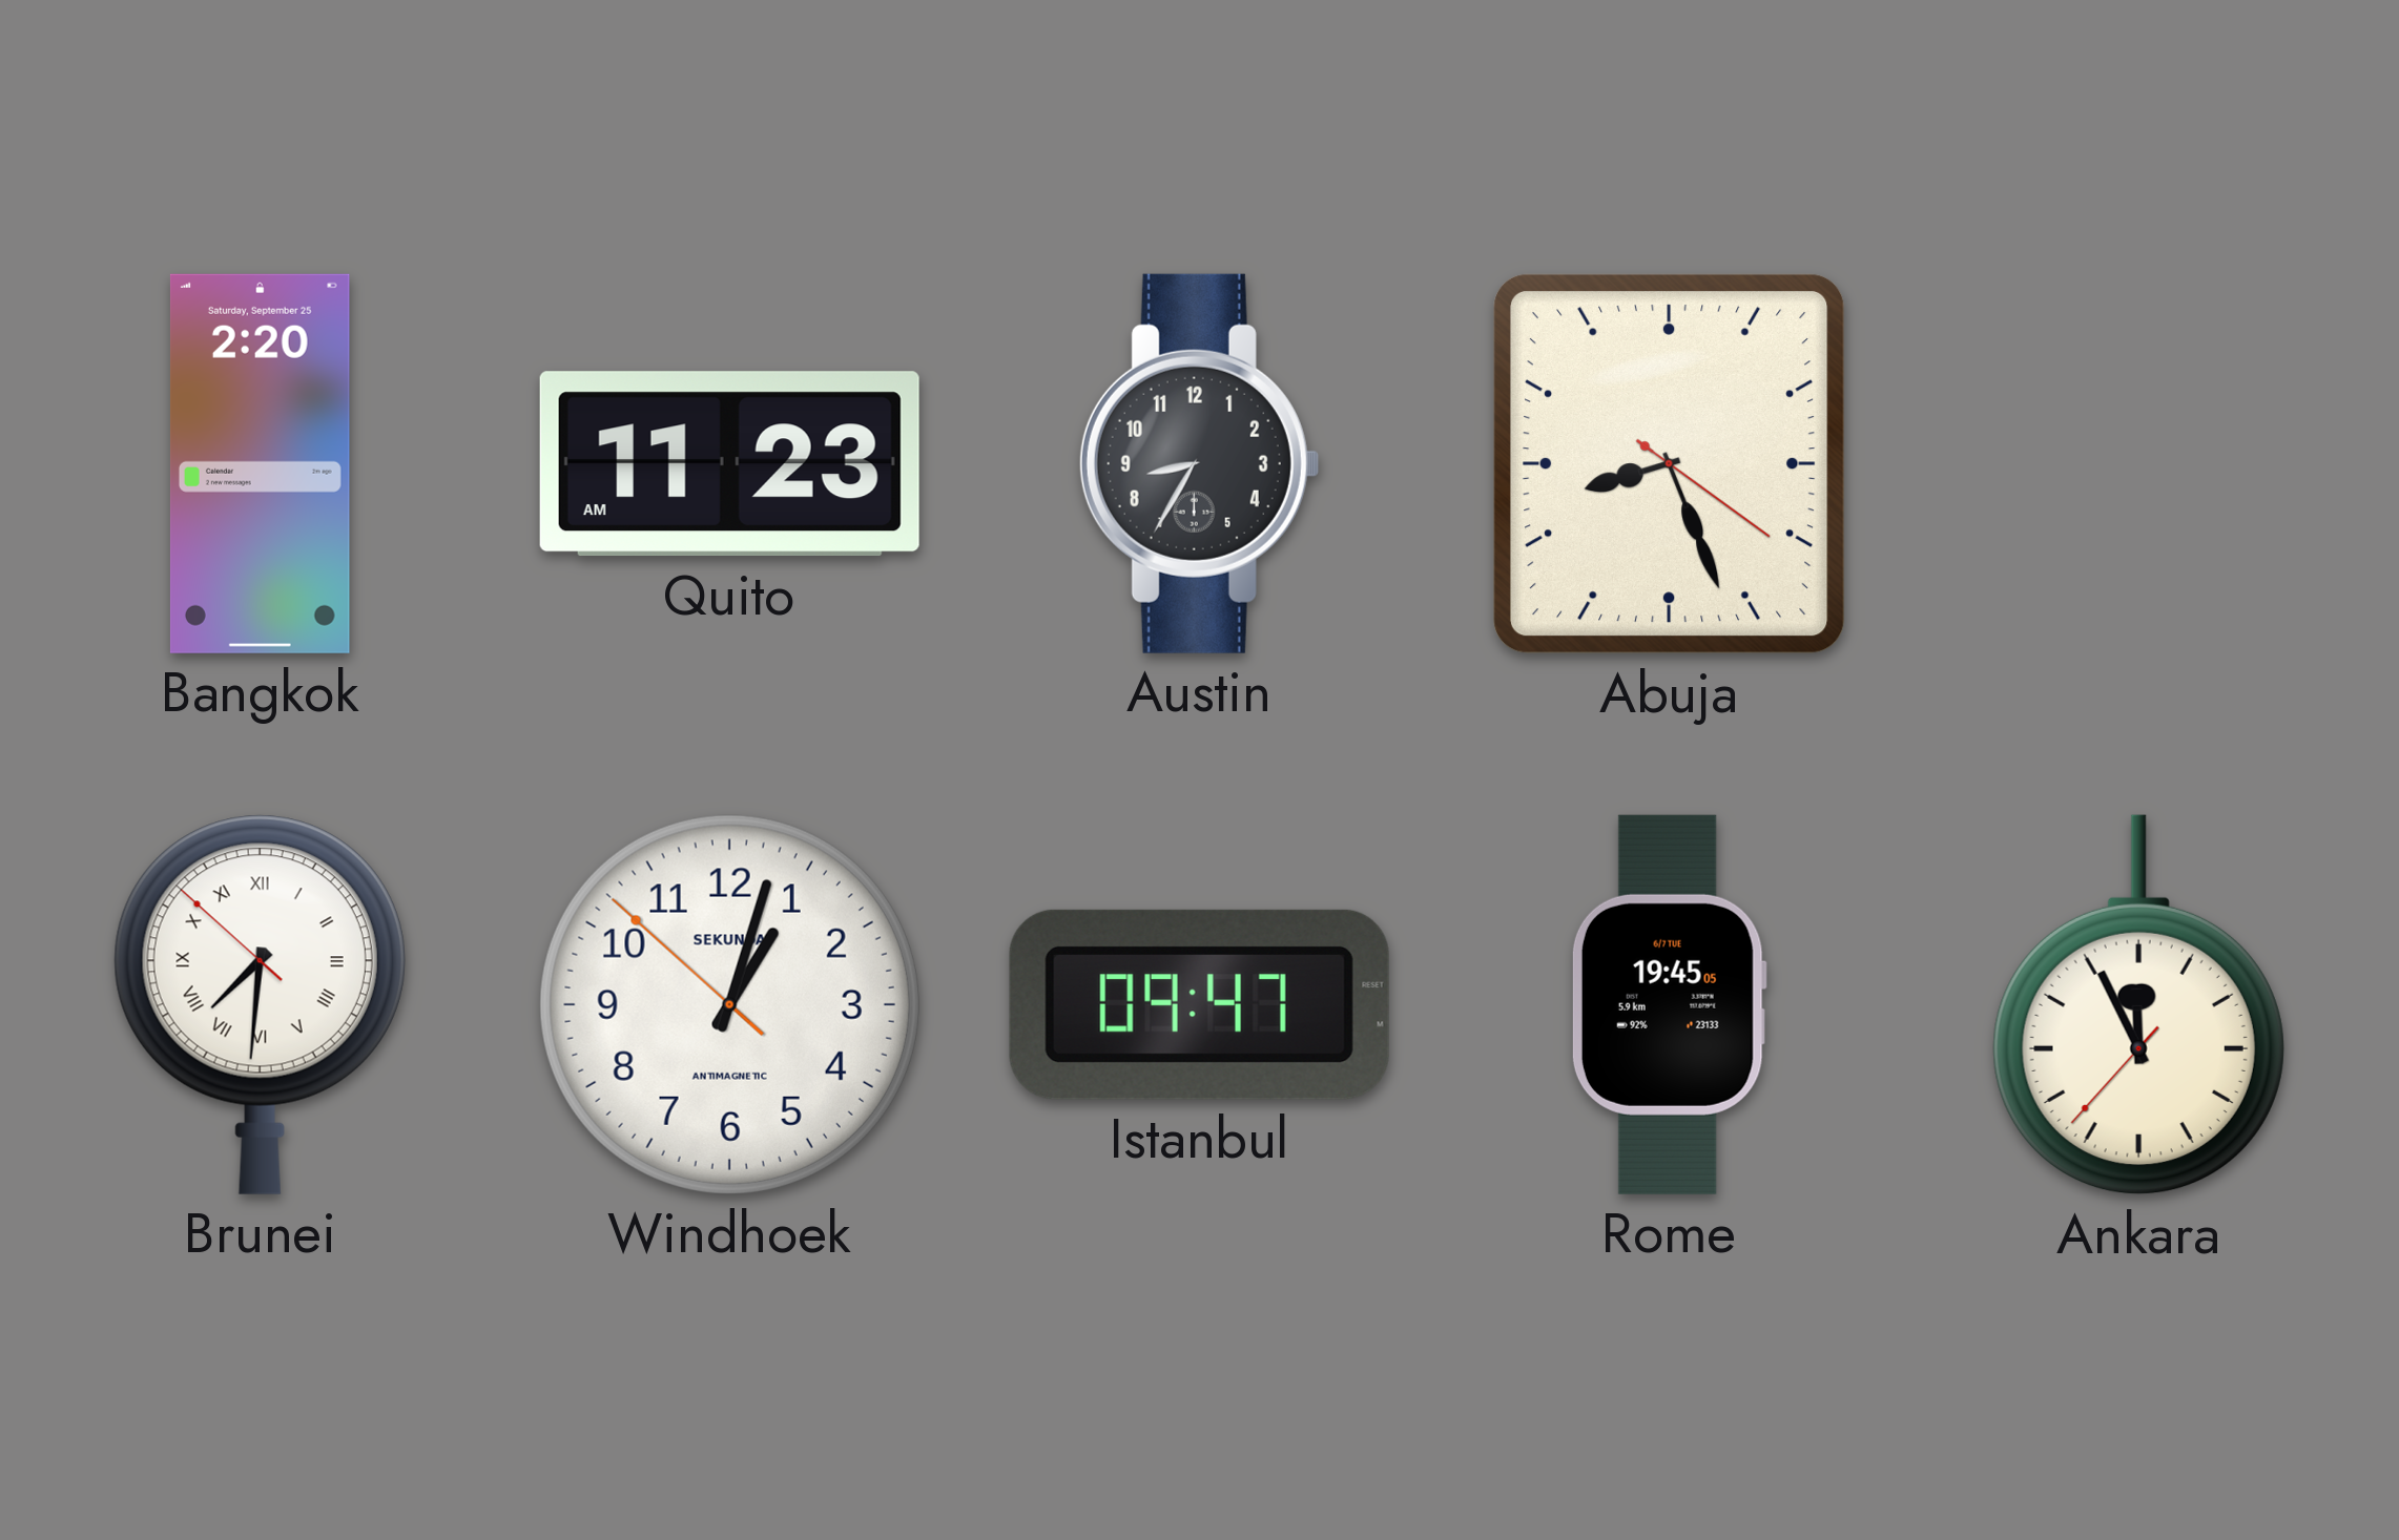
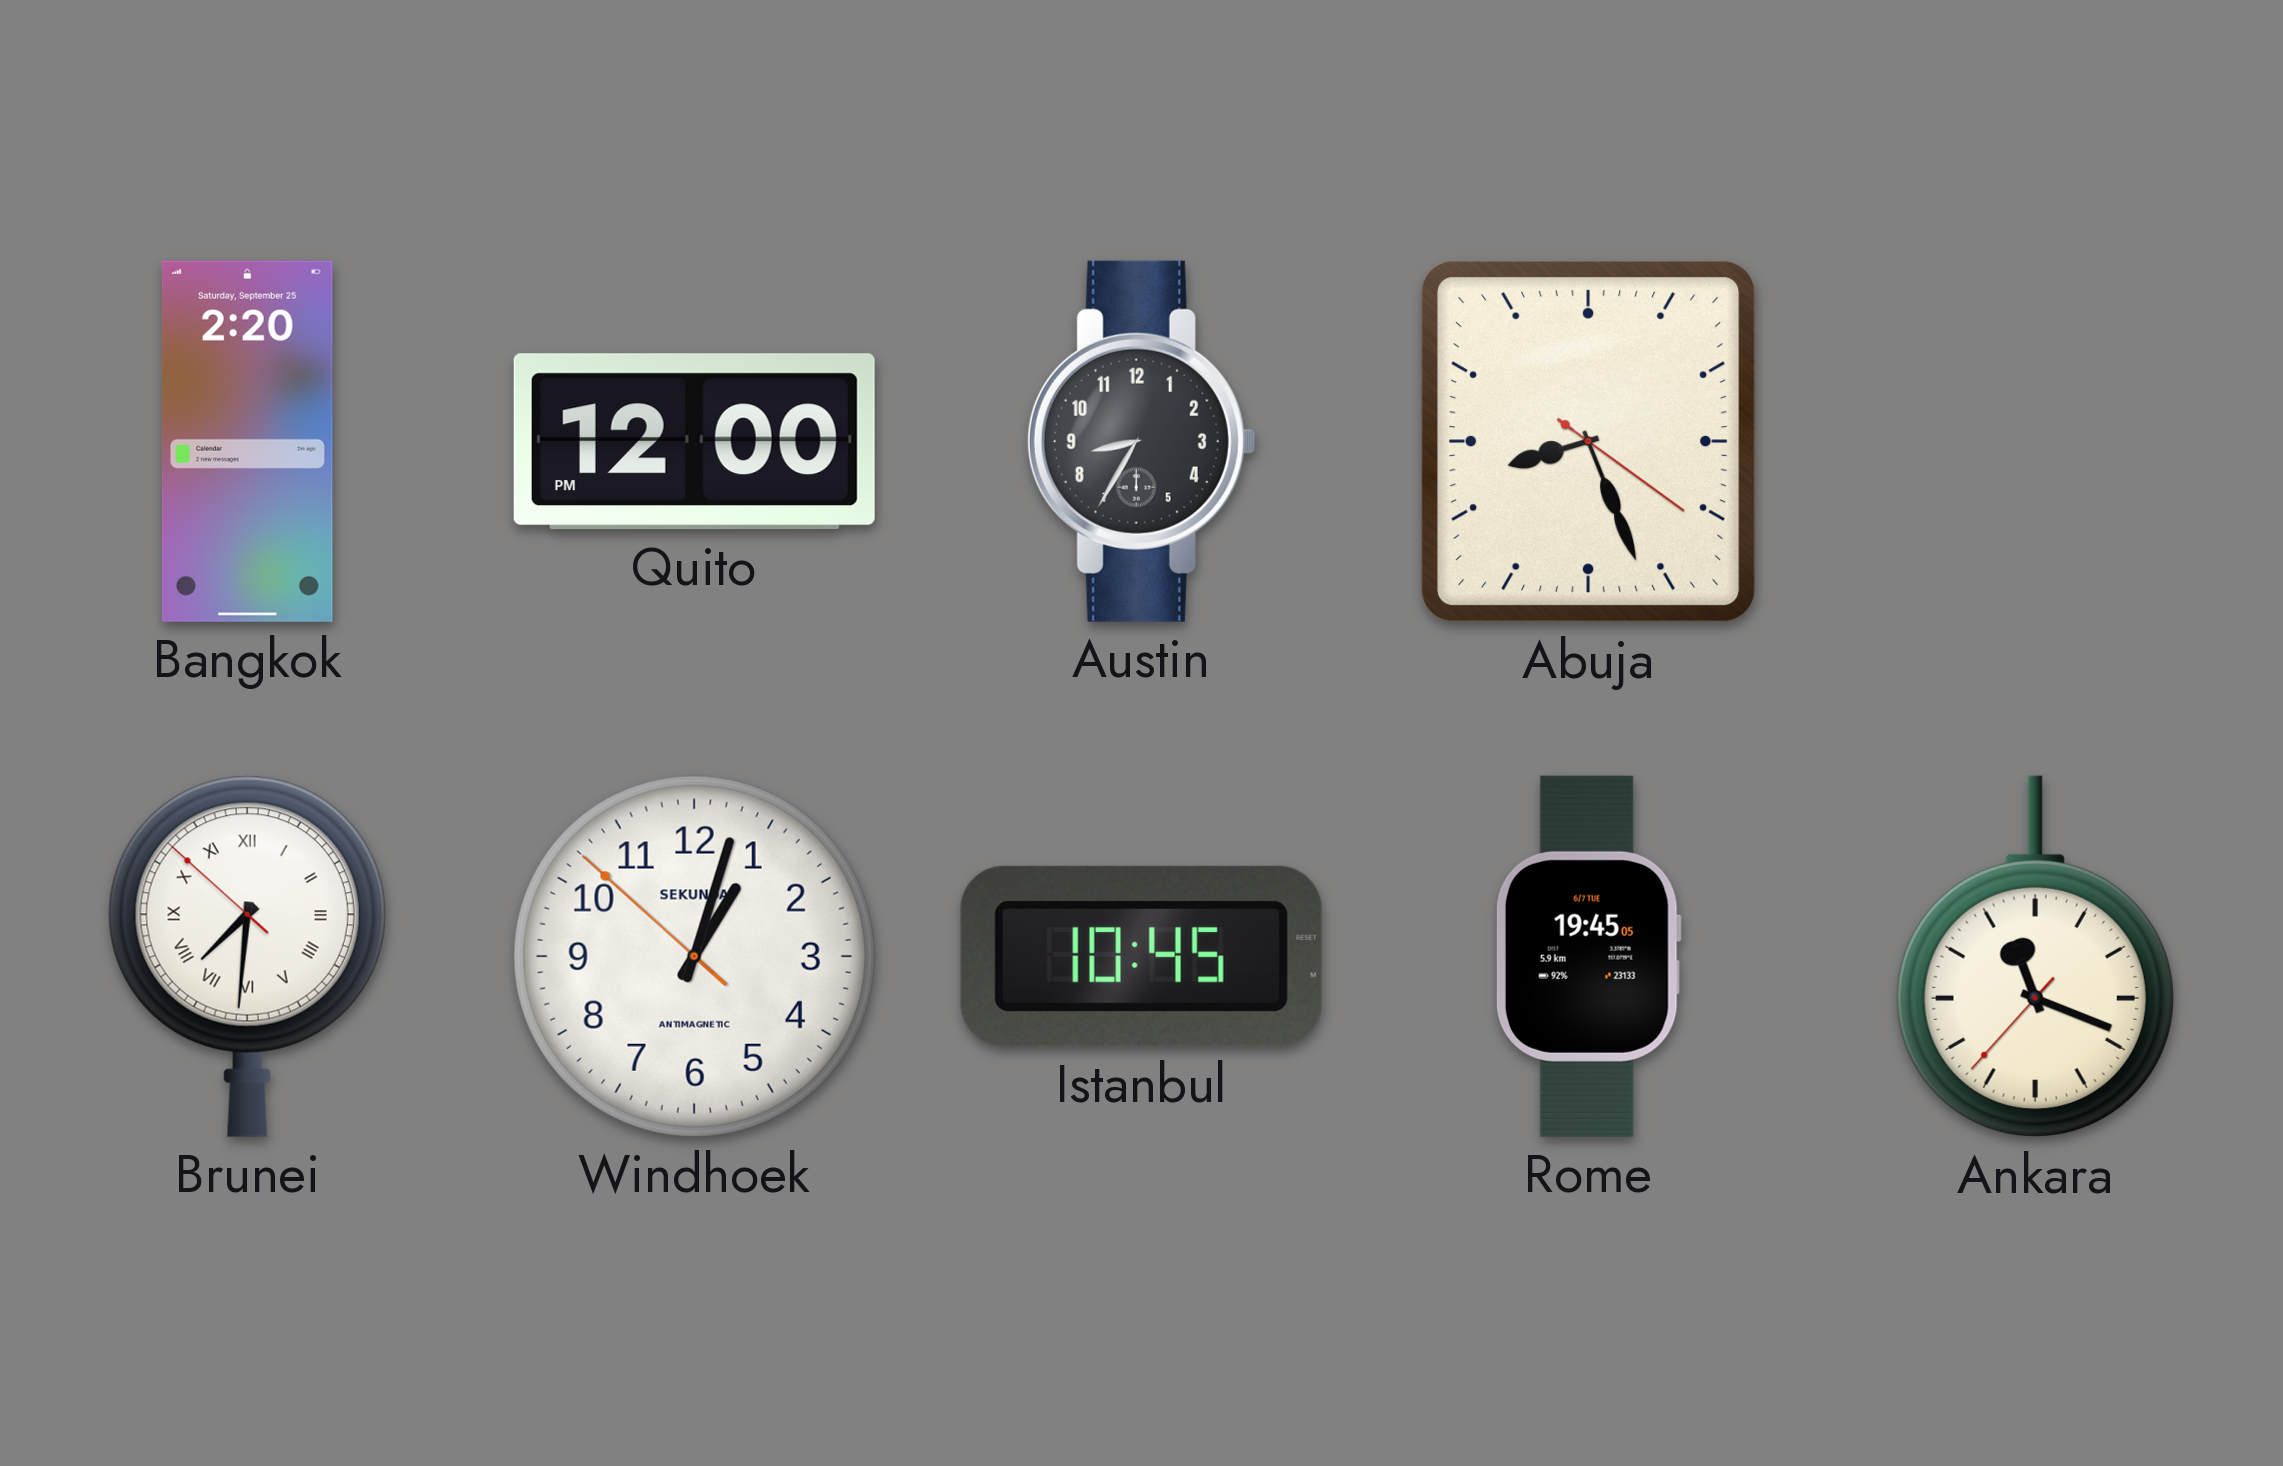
Quito: 11:23 -> 12:00 (694, 442)
Istanbul: 09:47 -> 10:45 (1141, 956)
Ankara: 11:55 -> 11:18 (2035, 957)
